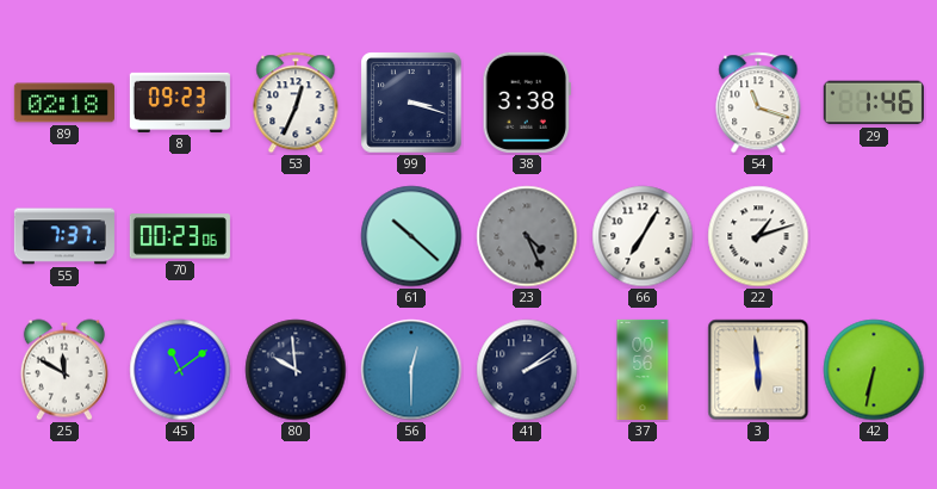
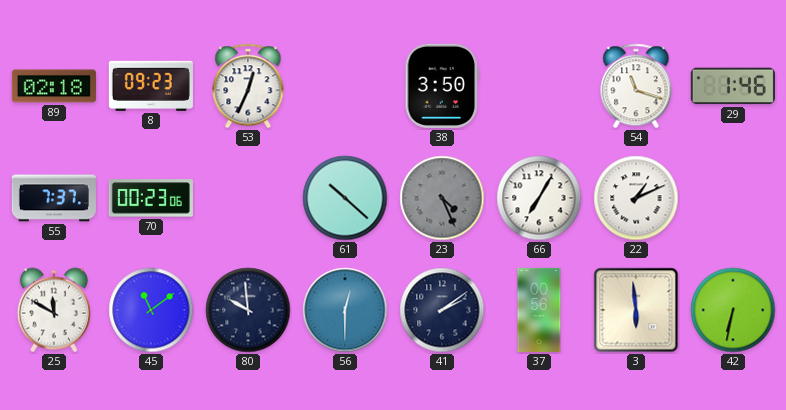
99: 3:18 -> none (411, 103)
38: 3:38 -> 3:50 (441, 86)
22: 1:12 -> 1:11 (636, 198)
